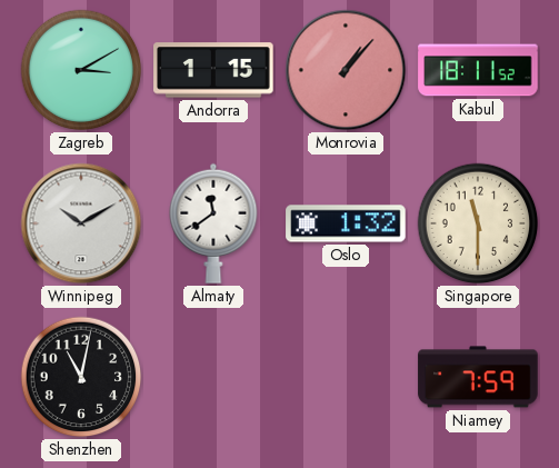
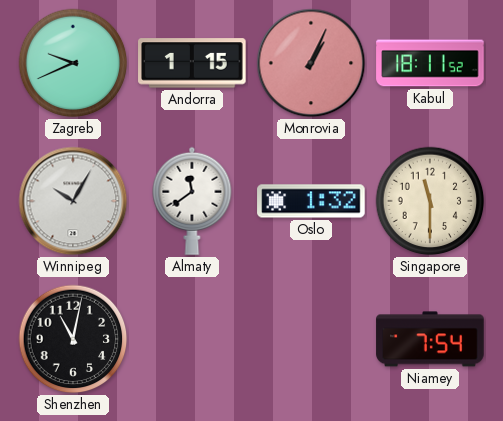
Zagreb: 3:10 -> 9:41 (73, 63)
Monrovia: 1:07 -> 1:04 (311, 63)
Winnipeg: 10:10 -> 10:05 (73, 201)
Niamey: 7:59 -> 7:54 (430, 339)
